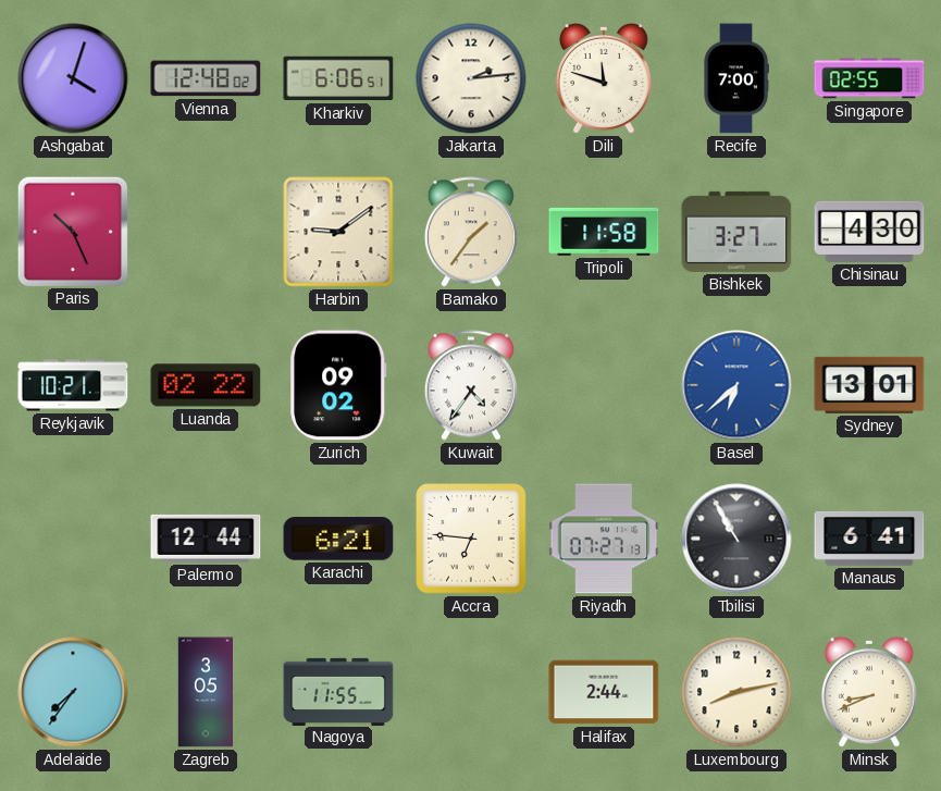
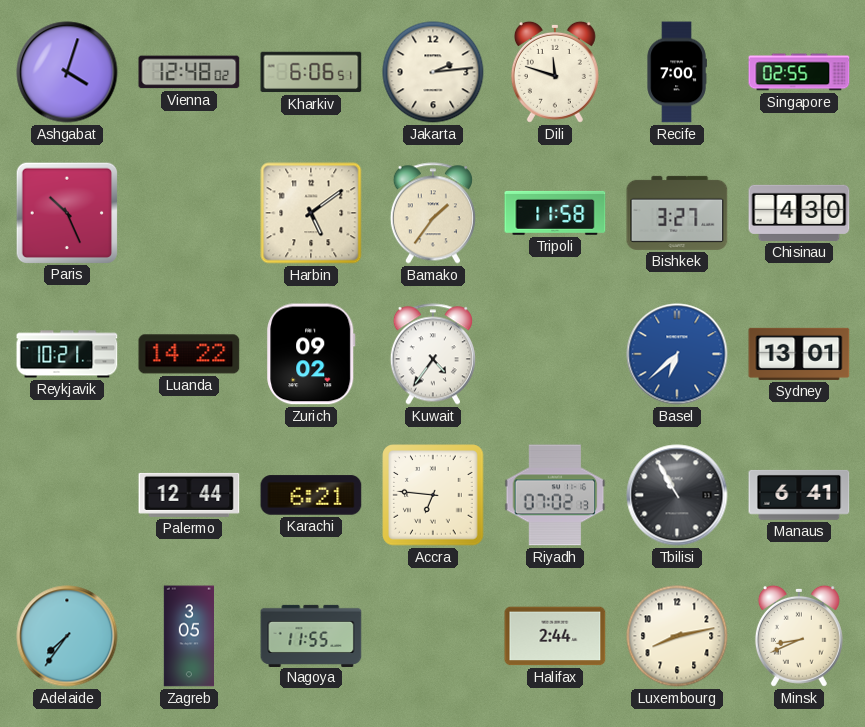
Harbin: 9:09 -> 5:09 (311, 213)
Luanda: 02:22 -> 14:22 (189, 354)
Riyadh: 07:27 -> 07:02 (555, 495)
